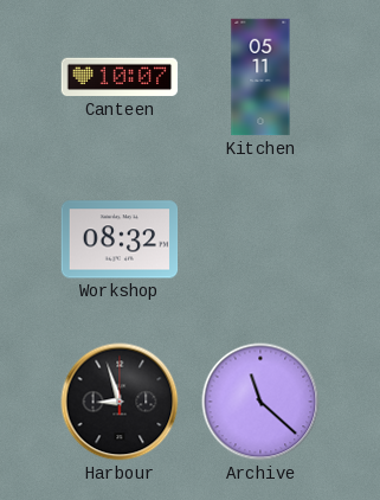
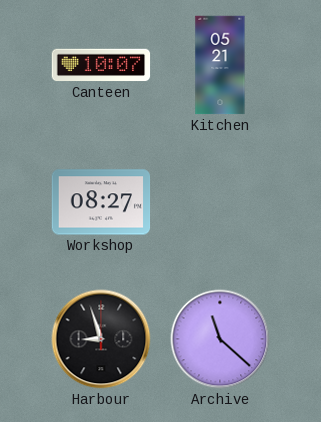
Kitchen: 05:11 -> 05:21 (220, 65)
Workshop: 08:32 -> 08:27 (101, 202)
